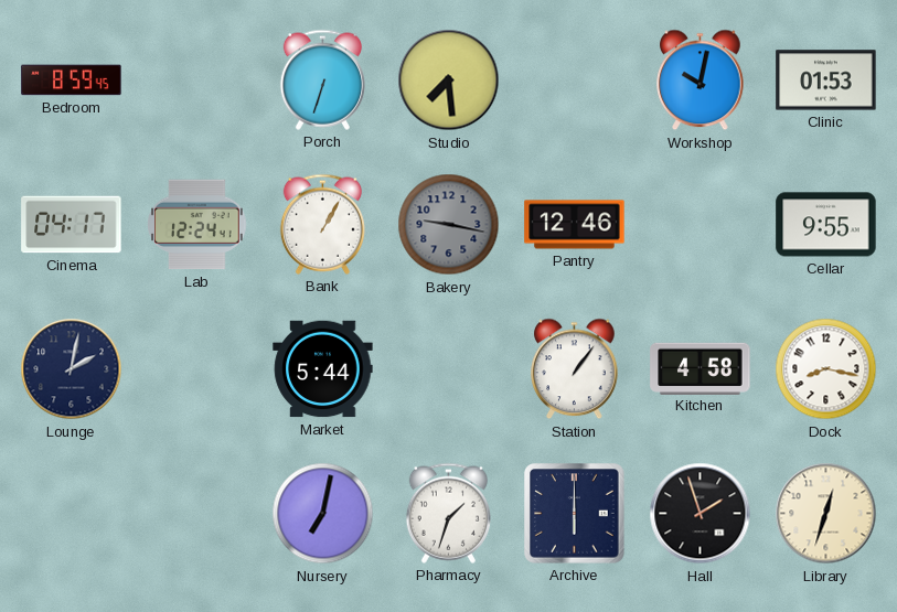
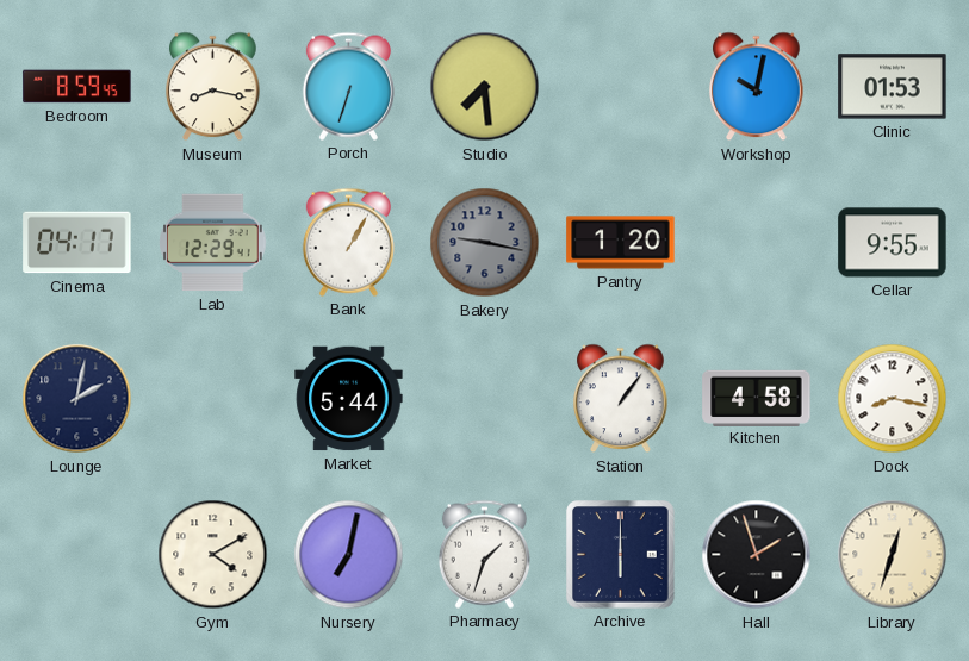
Museum: none -> 8:17 (213, 87)
Lab: 12:24 -> 12:29 (213, 243)
Pantry: 12:46 -> 1:20 (621, 243)
Gym: none -> 4:10 (213, 555)
